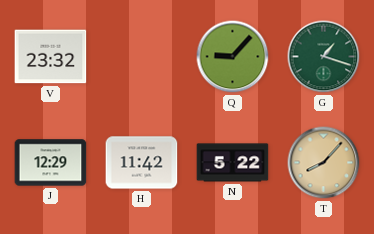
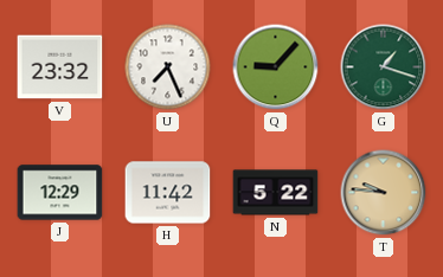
U: none -> 7:26 (168, 67)
T: 8:07 -> 9:46 (384, 193)
